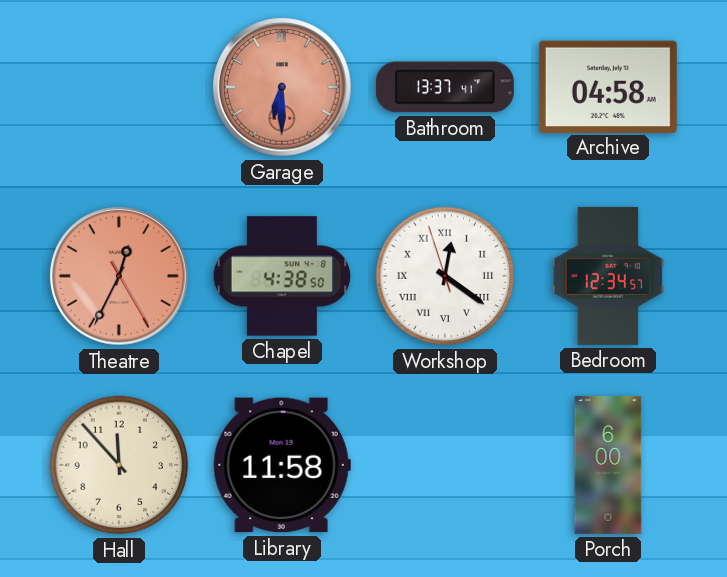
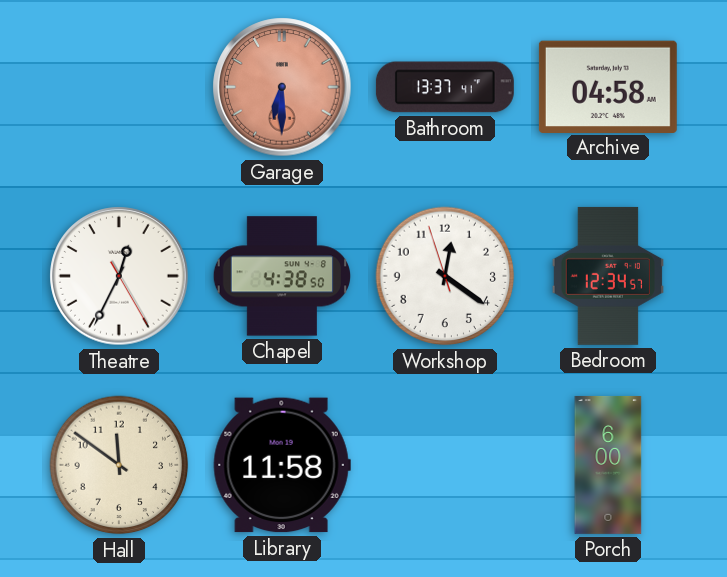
Theatre dial: salmon -> white (119, 276)
Workshop numerals: Roman -> Arabic (445, 276)
Hall: 11:53 -> 11:51 (119, 465)
